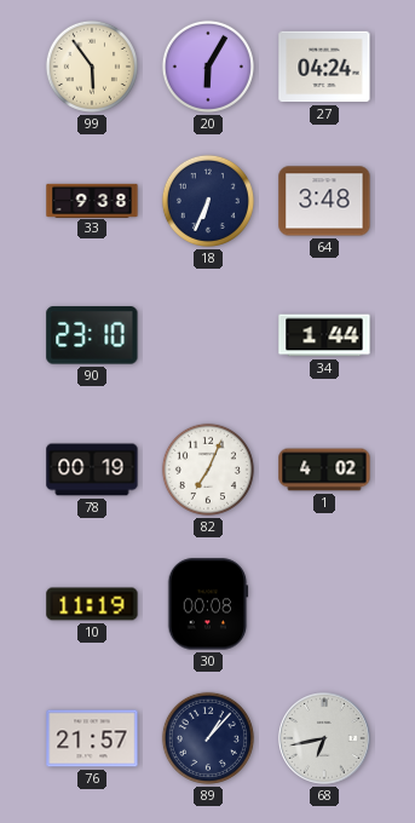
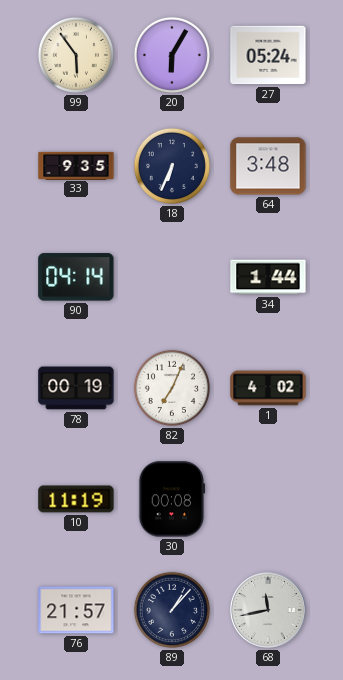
27: 04:24 -> 05:24 (268, 55)
33: 9:38 -> 9:35 (76, 165)
90: 23:10 -> 04:14 (76, 277)
68: 6:43 -> 11:43 (268, 610)
